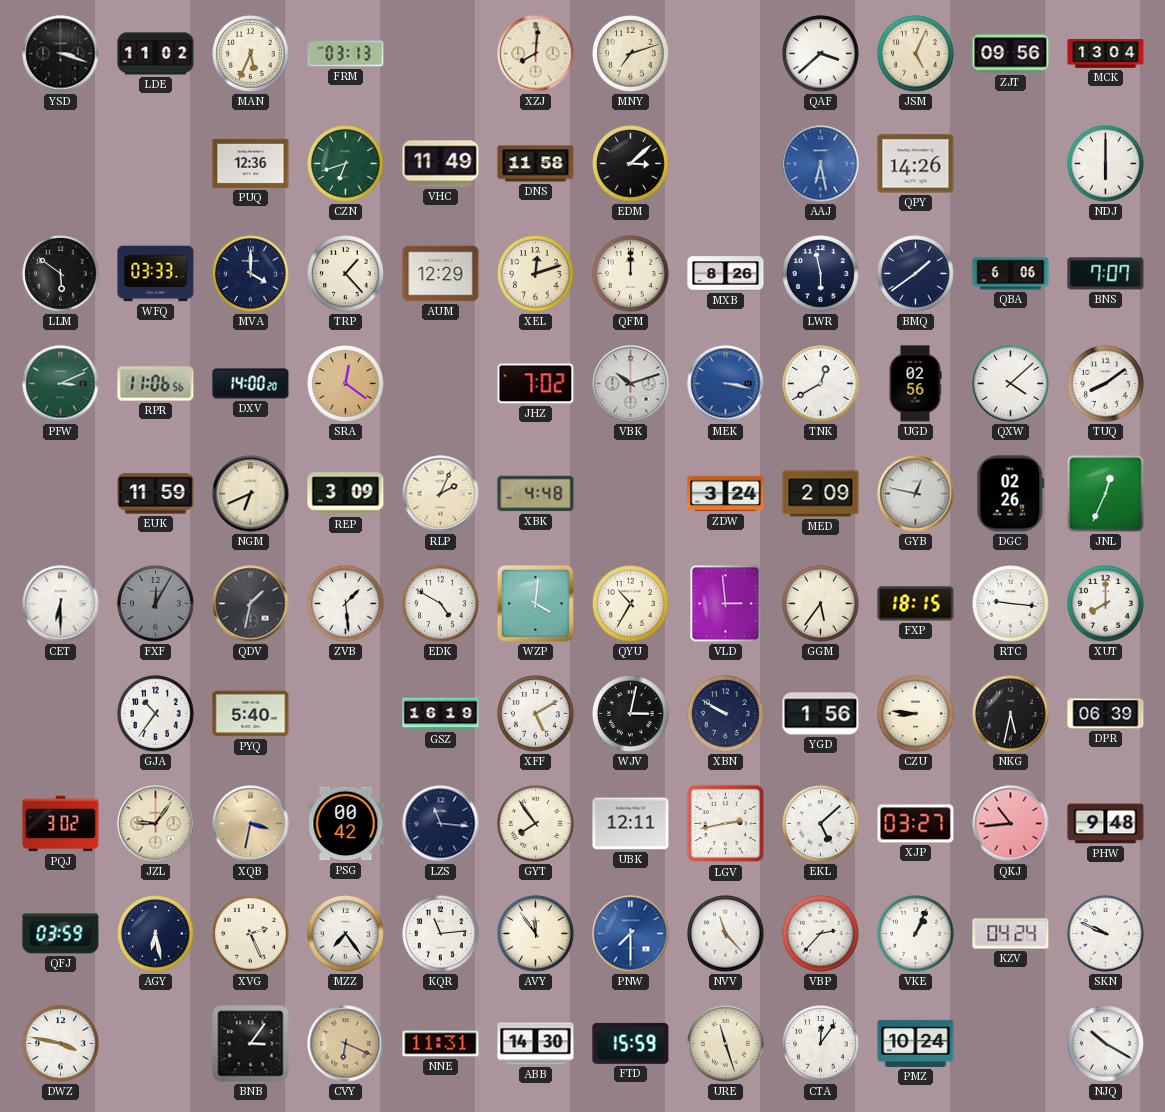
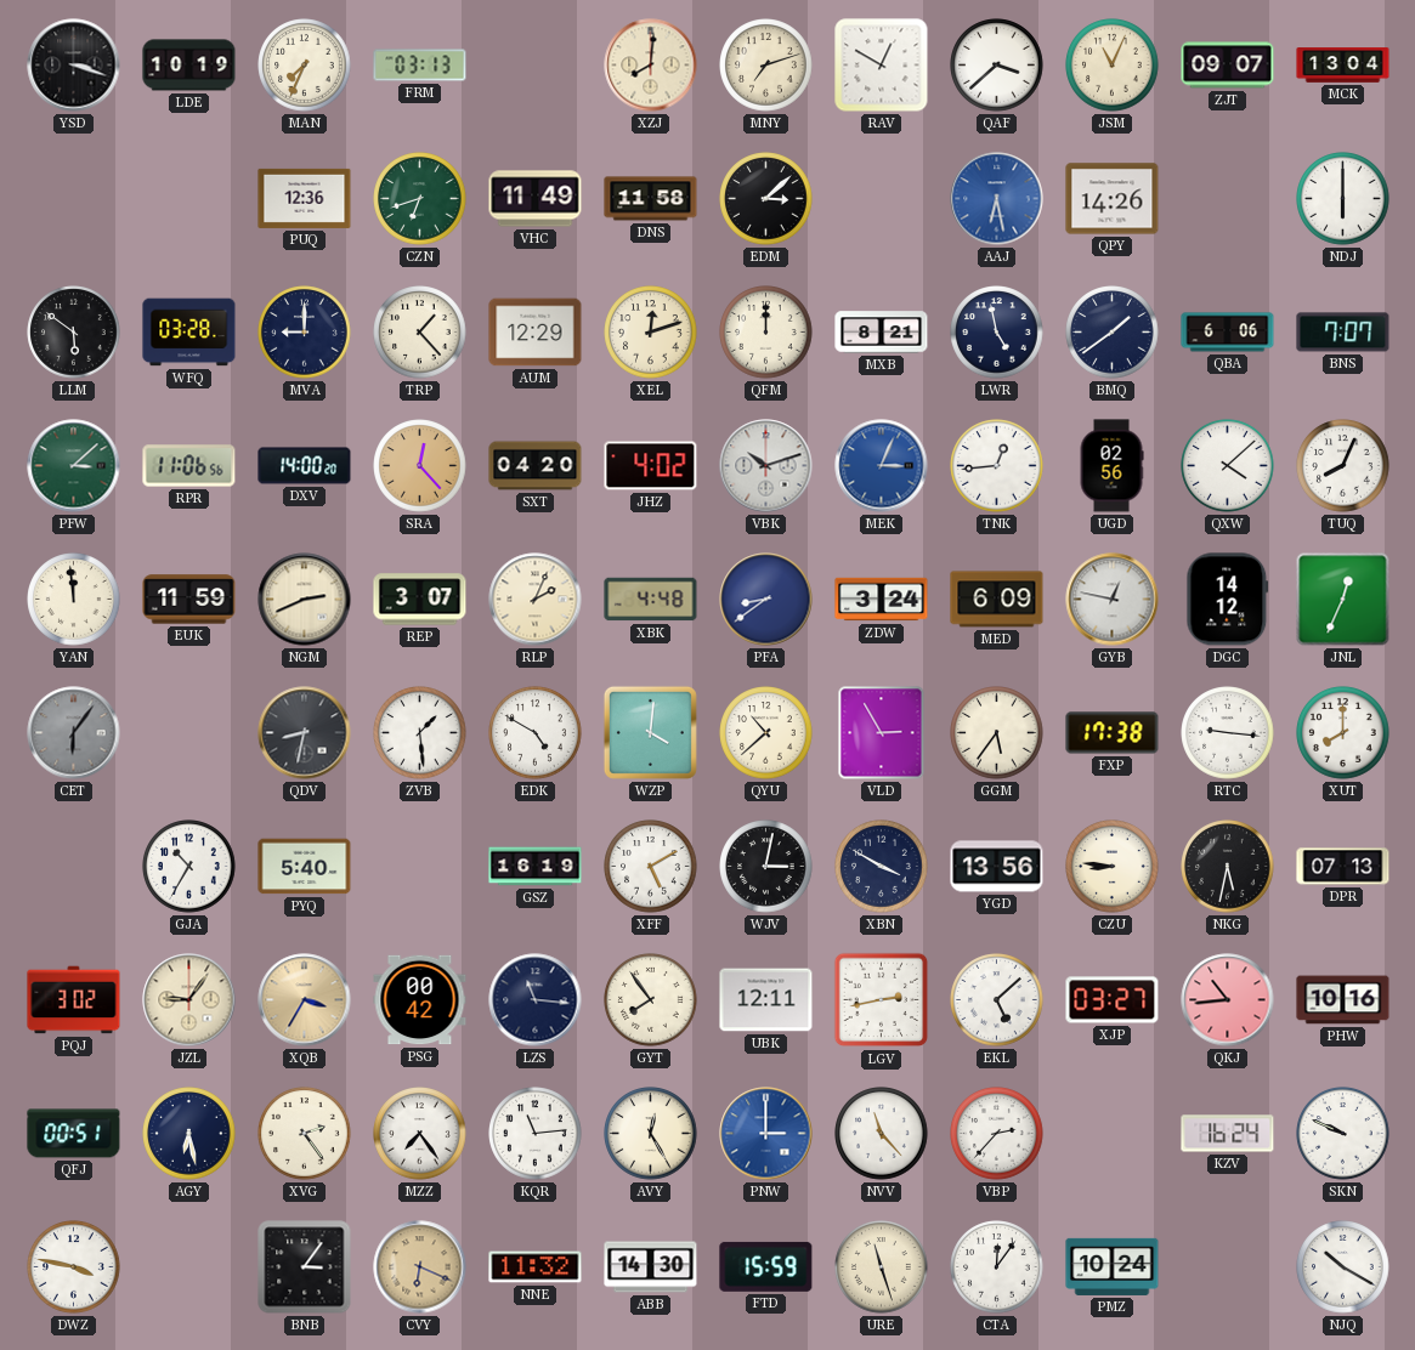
LDE: 11:02 -> 10:19 (189, 66)
MAN: 5:34 -> 7:34 (305, 66)
RAV: none -> 12:50 (882, 66)
JSM: 5:04 -> 11:04 (1113, 66)
ZJT: 09:56 -> 09:07 (1228, 66)
WFQ: 03:33 -> 03:28 (189, 333)
MVA: 4:00 -> 9:00 (305, 333)
MXB: 8:26 -> 8:21 (882, 333)
LWR: 5:58 -> 4:58 (997, 333)
PFW: 3:11 -> 3:08 (74, 466)
SRA: 12:21 -> 12:23 (420, 466)
SXT: none -> 04:20 (536, 466)
JHZ: 7:02 -> 4:02 (651, 466)
MEK: 3:17 -> 3:04 (882, 466)
TNK: 12:40 -> 12:44 (997, 466)
TUQ: 8:09 -> 8:04 (1343, 466)
YAN: none -> 11:59 (74, 600)
NGM: 6:41 -> 2:41 (305, 600)
REP: 3:09 -> 3:07 (420, 600)
PFA: none -> 8:39 (766, 600)
MED: 2:09 -> 6:09 (997, 600)
DGC: 02:26 -> 14:12 (1228, 600)
CET: 6:30 -> 6:06 (74, 733)
CET dial: white -> grey (74, 733)
FXF: 12:05 -> none (156, 604)
QDV: 1:32 -> 8:32 (305, 733)
QYU: 10:35 -> 10:38 (766, 733)
VLD: 2:59 -> 2:55 (882, 733)
FXP: 18:15 -> 17:38 (1113, 733)
GJA: 10:36 -> 10:35 (189, 867)
XBN: 9:50 -> 3:50 (882, 867)
YGD: 1:56 -> 13:56 (997, 867)
DPR: 06:39 -> 07:13 (1343, 867)
XQB: 3:32 -> 3:35 (305, 1000)
PHW: 9:48 -> 10:16 (1343, 1000)
QFJ: 03:59 -> 00:51 (74, 1134)
XVG: 2:26 -> 2:24 (305, 1134)
AVY: 11:54 -> 12:25 (651, 1134)
PNW: 7:30 -> 3:00 (766, 1134)
VKE: 1:04 -> none (916, 934)
KZV: 04:24 -> 16:24 (1228, 1134)
NNE: 11:31 -> 11:32 (536, 1267)
